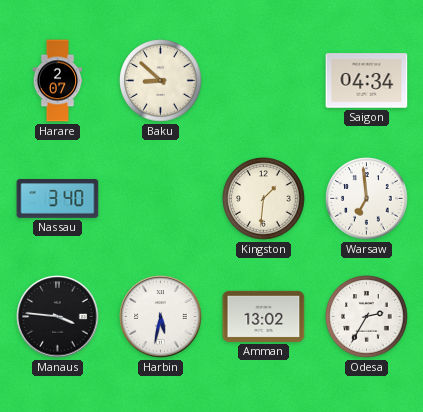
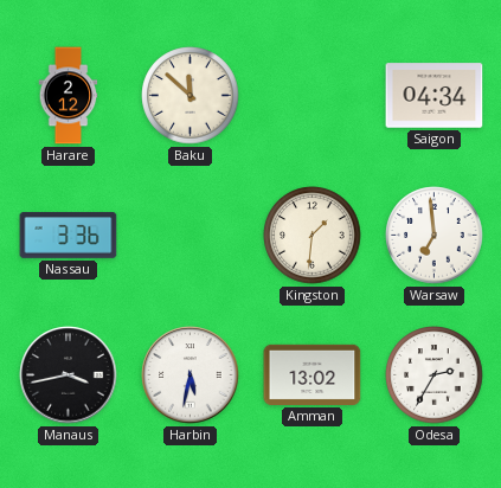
Harare: 2:07 -> 2:12 (69, 96)
Baku: 8:52 -> 11:52 (191, 96)
Nassau: 3:40 -> 3:36 (69, 236)
Manaus: 3:46 -> 3:43 (69, 375)
